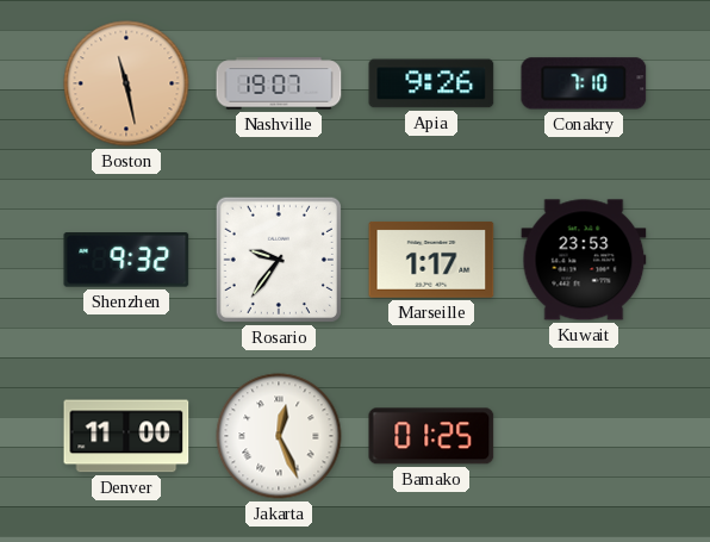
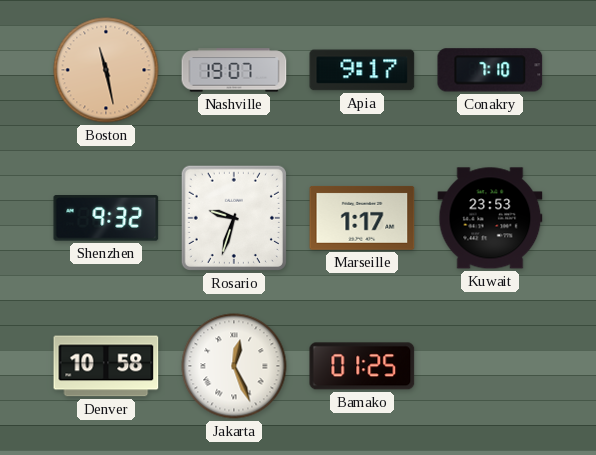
Apia: 9:26 -> 9:17 (362, 70)
Rosario: 9:36 -> 9:33 (234, 218)
Denver: 11:00 -> 10:58 (106, 366)
